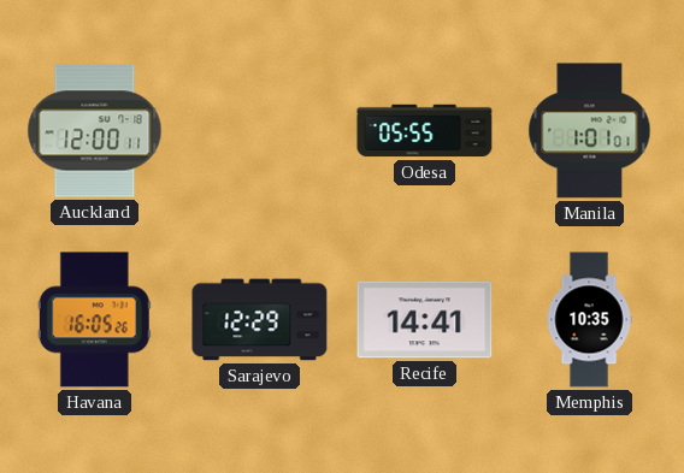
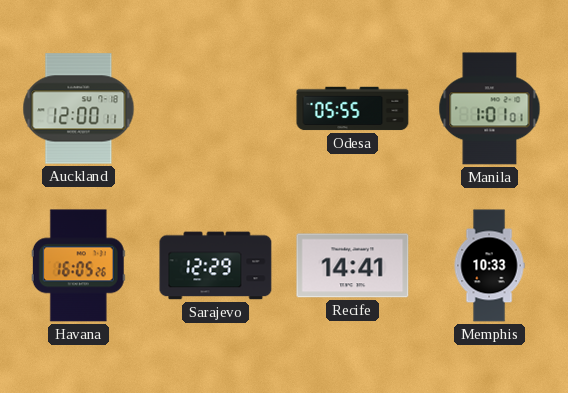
Memphis: 10:35 -> 10:33 (489, 266)
